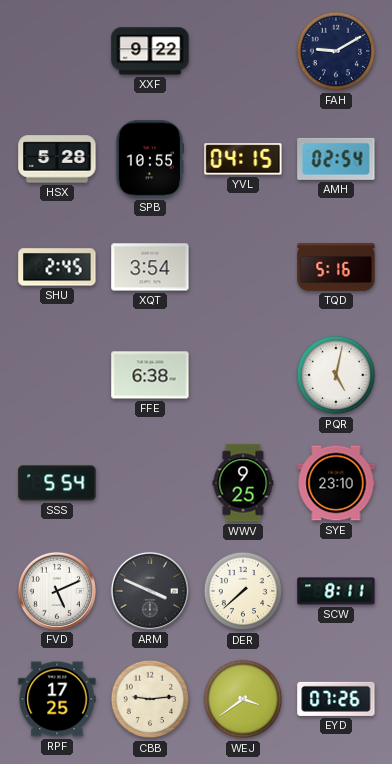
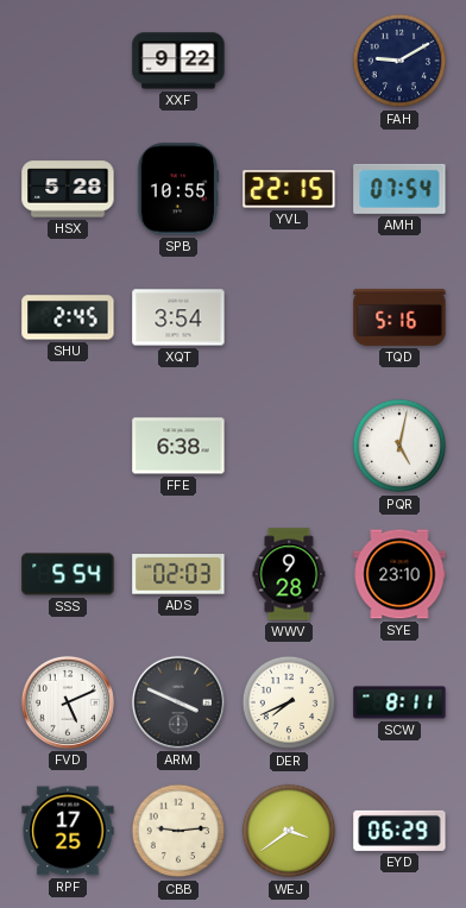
YVL: 04:15 -> 22:15 (289, 189)
AMH: 02:54 -> 07:54 (399, 189)
ADS: none -> 02:03 (178, 575)
WWV: 9:25 -> 9:28 (289, 574)
DER: 7:38 -> 7:41 (289, 702)
EYD: 07:26 -> 06:29 (399, 831)
